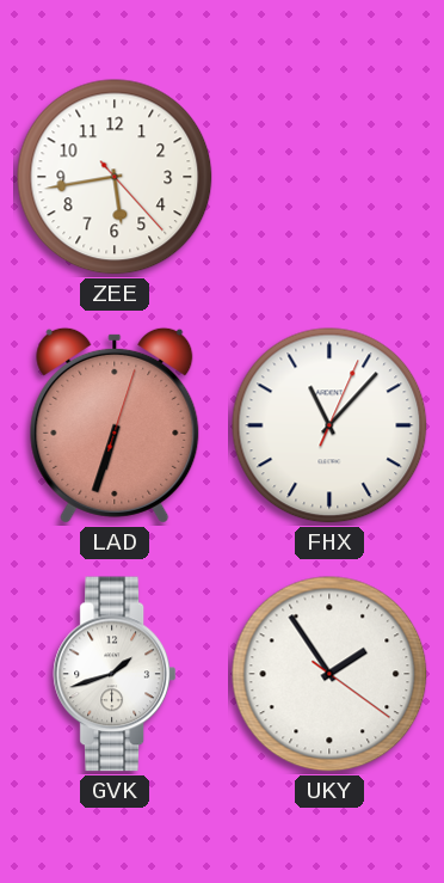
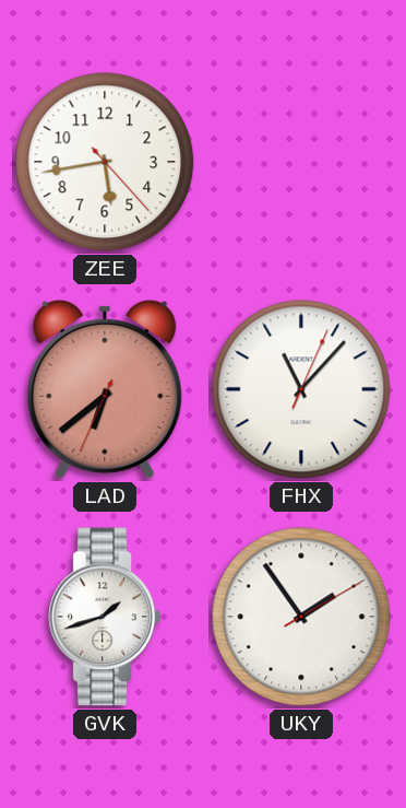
LAD: 6:33 -> 6:38 (105, 389)
UKY: 1:54:21 -> 1:54:10 (301, 617)
